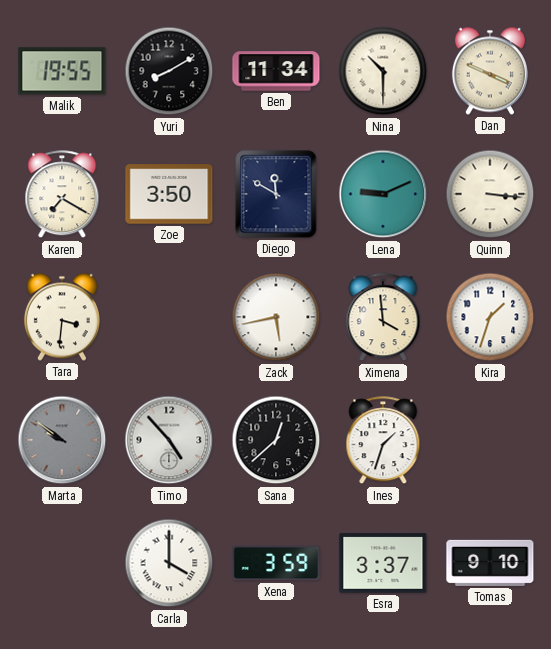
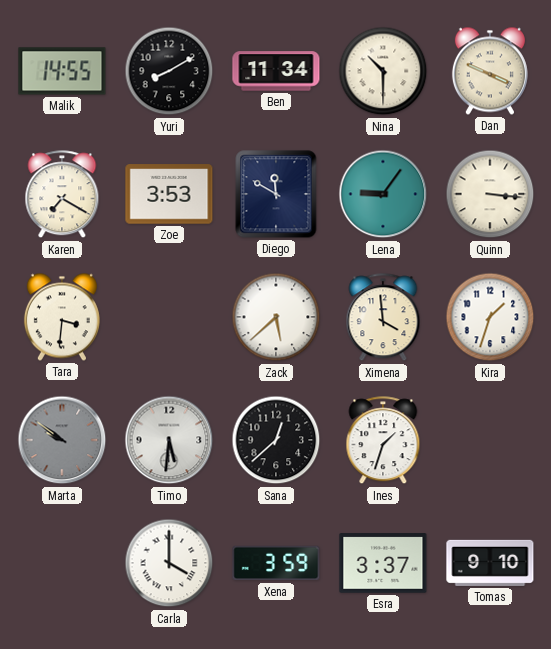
Malik: 19:55 -> 14:55 (62, 71)
Zoe: 3:50 -> 3:53 (169, 194)
Lena: 9:11 -> 9:06 (383, 194)
Zack: 5:43 -> 5:38 (276, 317)
Timo: 4:53 -> 5:31 (169, 440)
